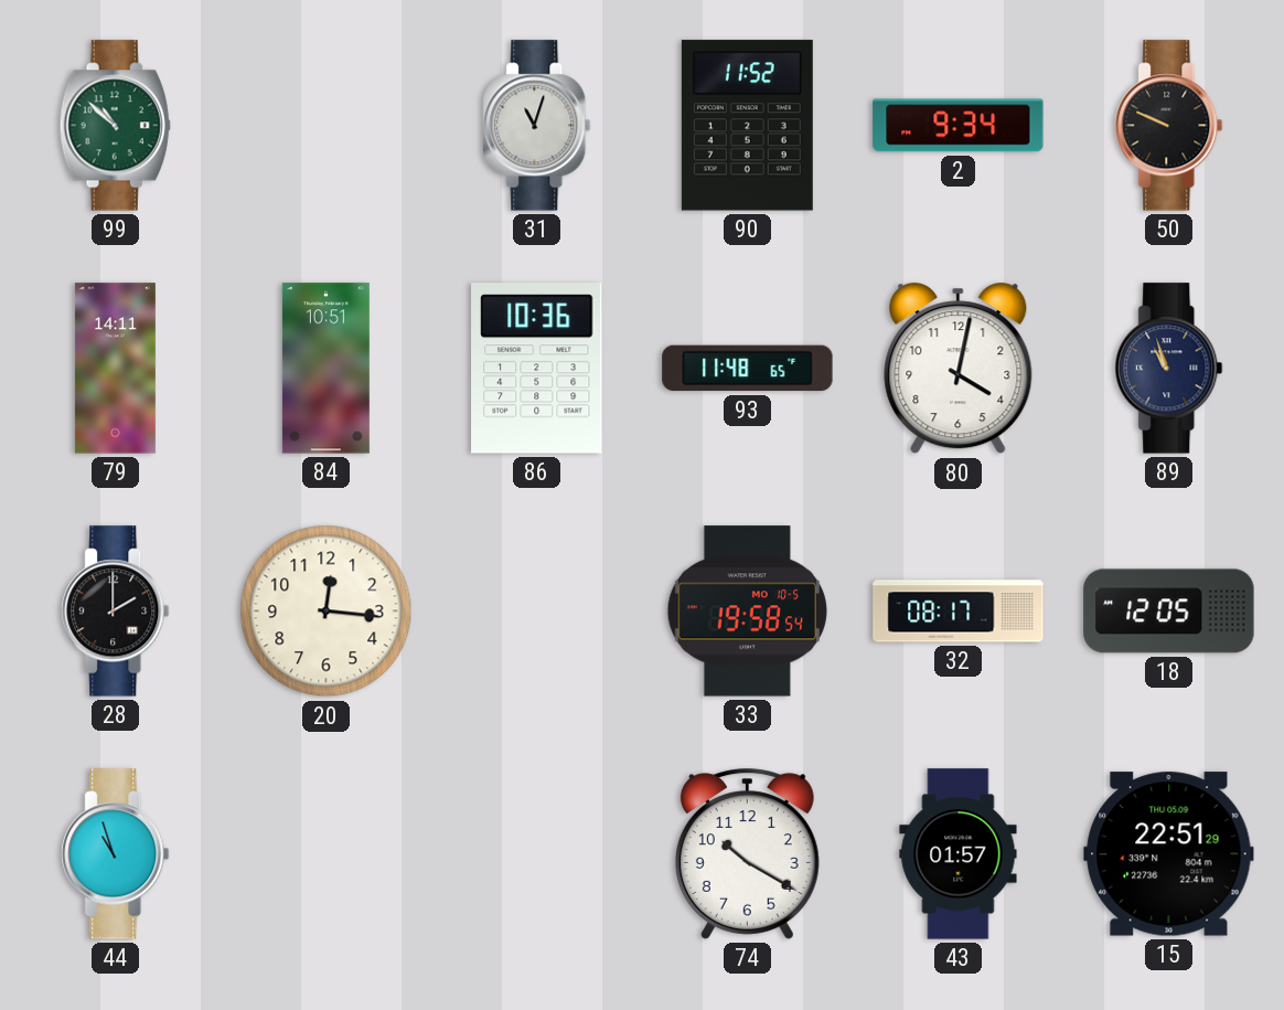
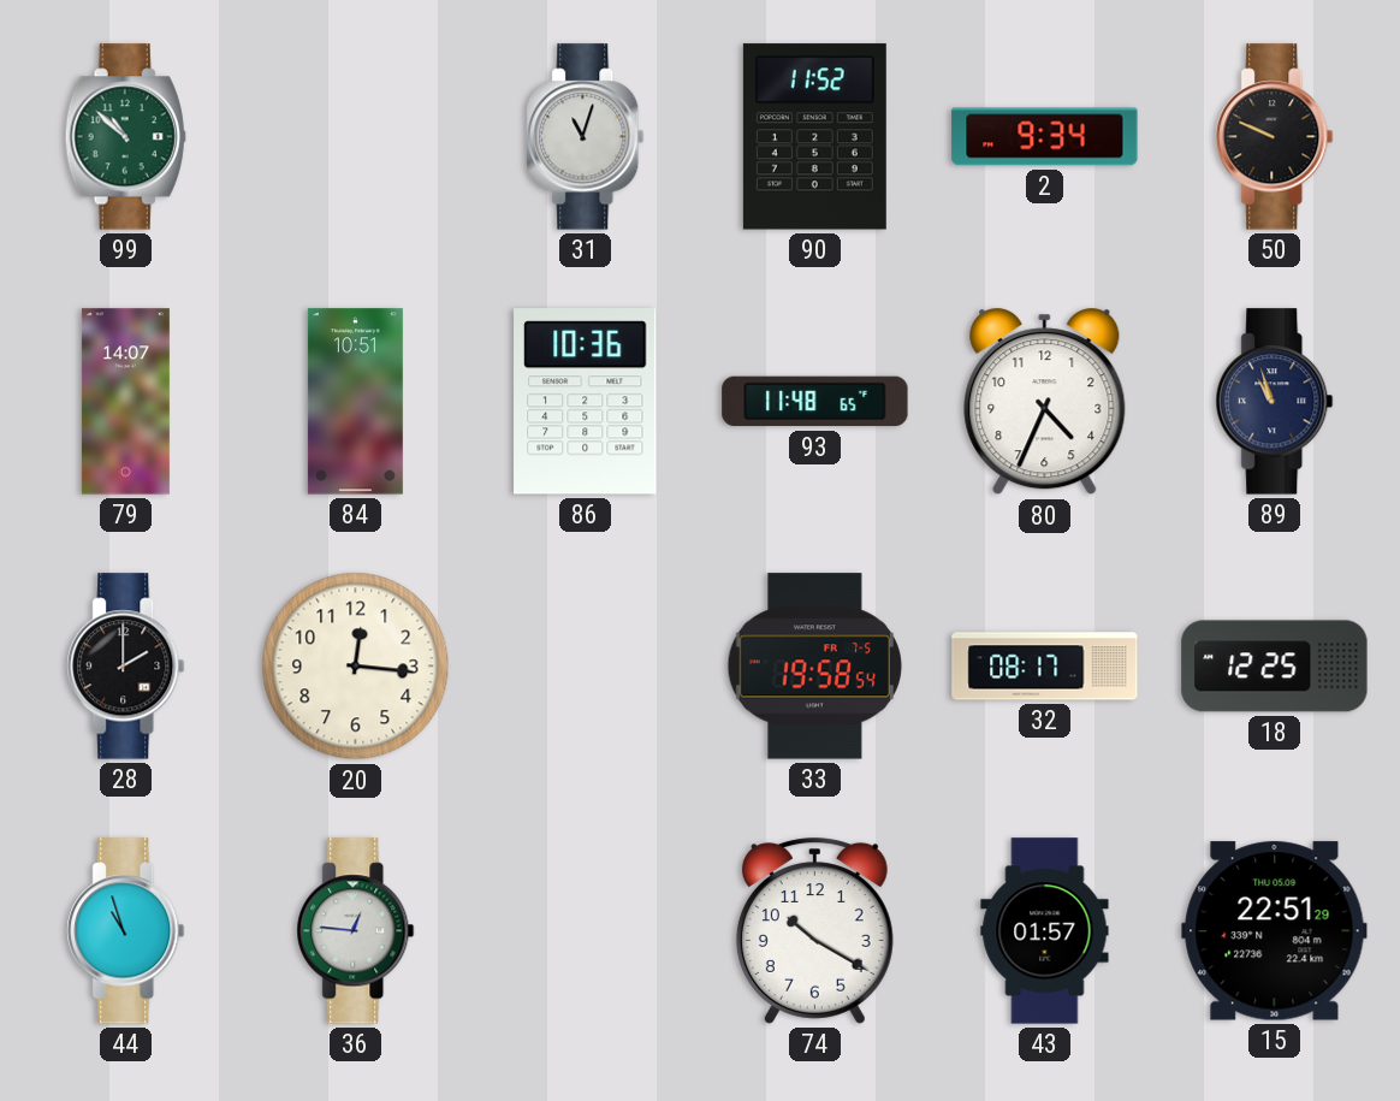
79: 14:11 -> 14:07 (125, 402)
80: 4:02 -> 4:34 (1045, 402)
33 date: MO 10-5 -> FR 7-5 (814, 667)
18: 12:05 -> 12:25 (1275, 667)
36: none -> 12:46 (356, 931)
